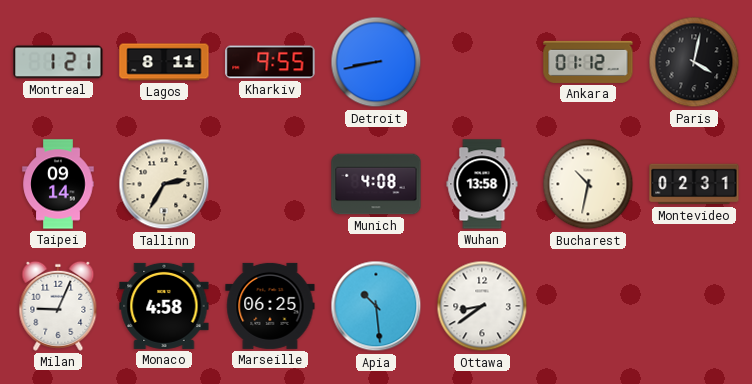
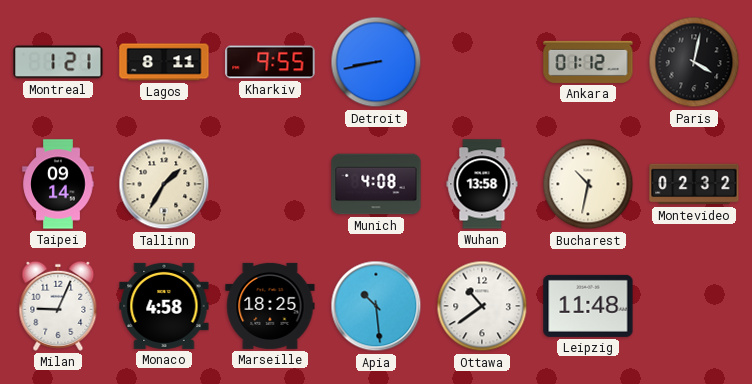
Tallinn: 2:35 -> 1:35 (164, 184)
Montevideo: 02:31 -> 02:32 (694, 184)
Marseille: 06:25 -> 18:25 (270, 306)
Ottawa: 8:39 -> 10:39 (482, 306)
Leipzig: none -> 11:48 (588, 306)
